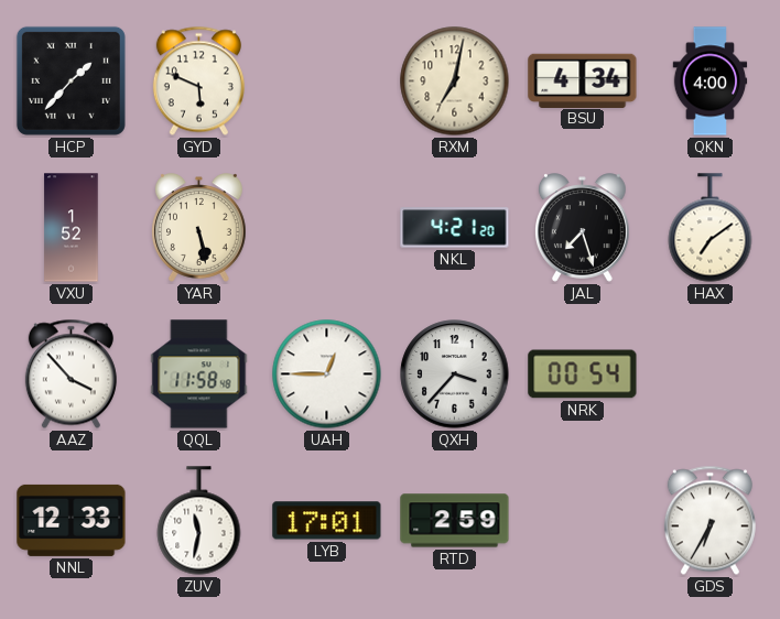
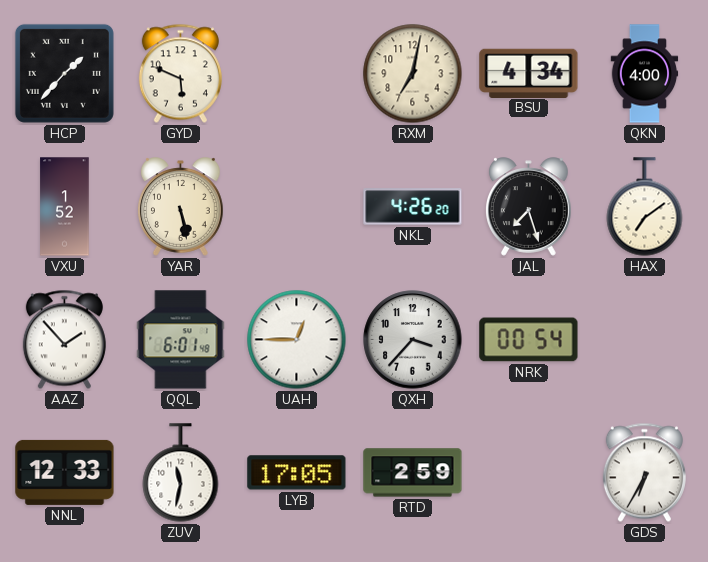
NKL: 4:21 -> 4:26 (413, 207)
AAZ: 3:53 -> 1:53 (64, 340)
QQL: 11:58 -> 6:01 (181, 340)
LYB: 17:01 -> 17:05 (297, 473)
